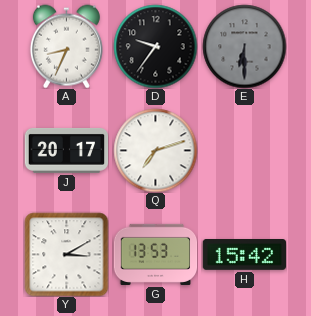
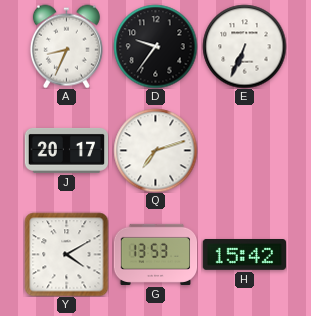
E: 6:30 -> 6:34 (244, 46)
E dial: grey -> white (244, 46)
Y: 3:10 -> 4:10 (66, 254)
